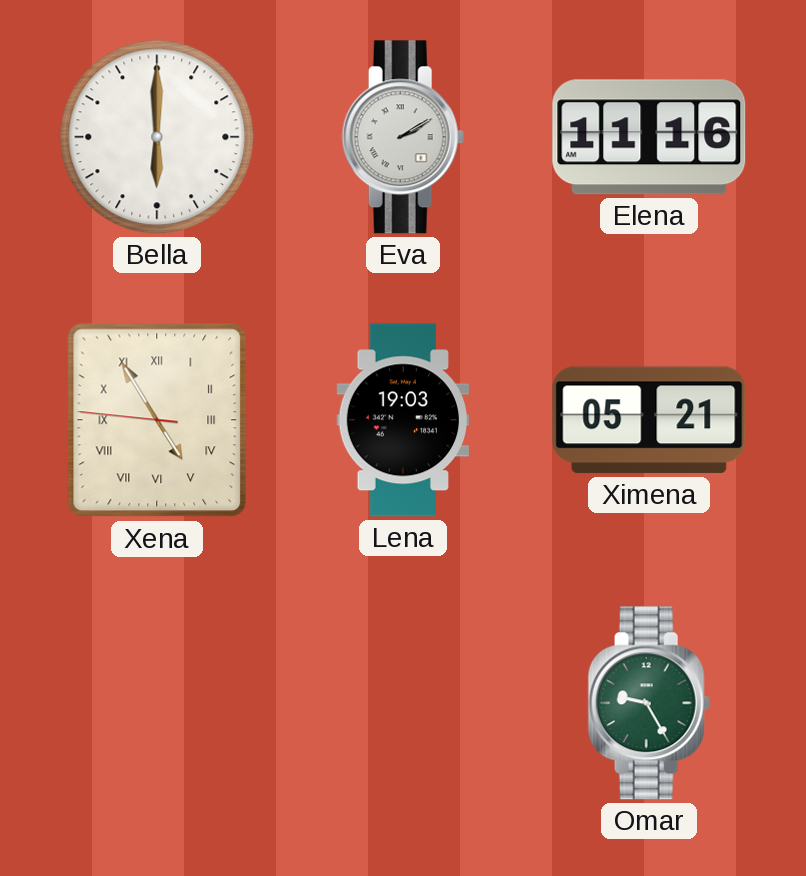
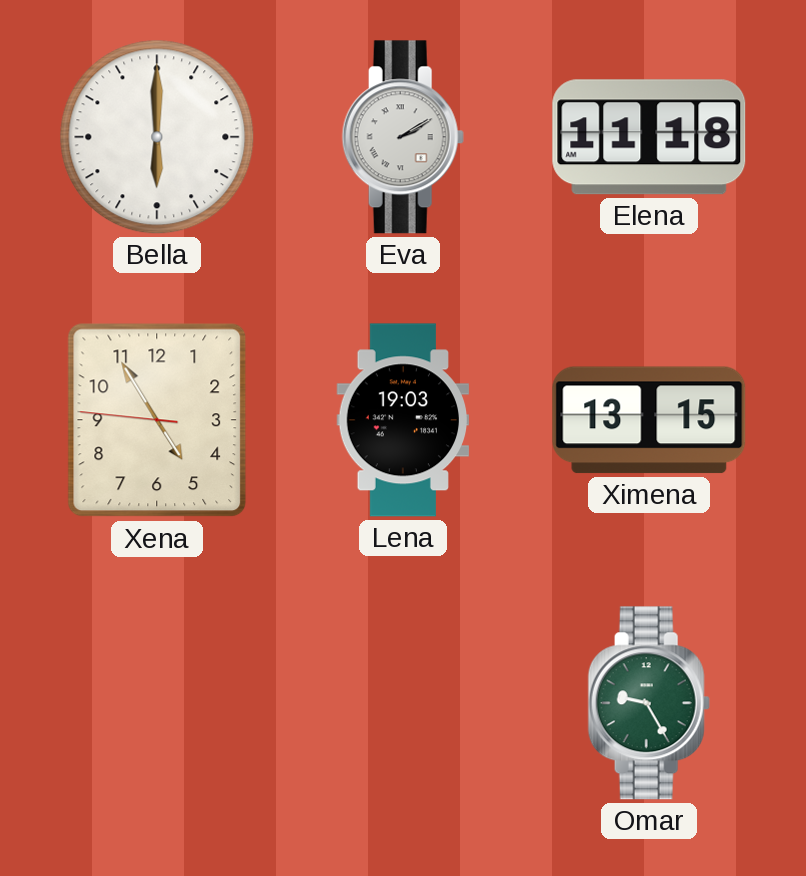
Elena: 11:16 -> 11:18 (649, 137)
Xena numerals: Roman -> Arabic (157, 420)
Ximena: 05:21 -> 13:15 (649, 420)
